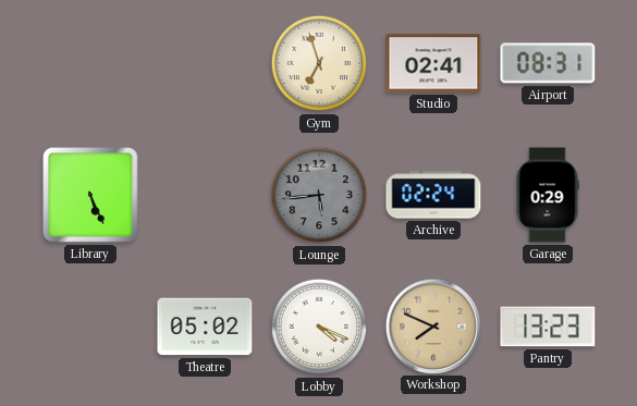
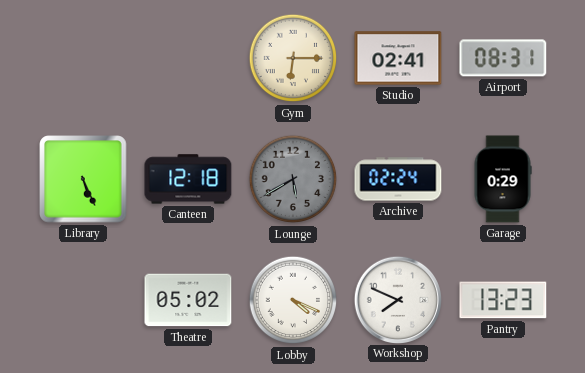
Gym: 6:57 -> 6:15 (293, 58)
Canteen: none -> 12:18 (188, 179)
Lounge: 5:44 -> 5:40 (293, 179)
Workshop dial: champagne -> white (397, 299)
